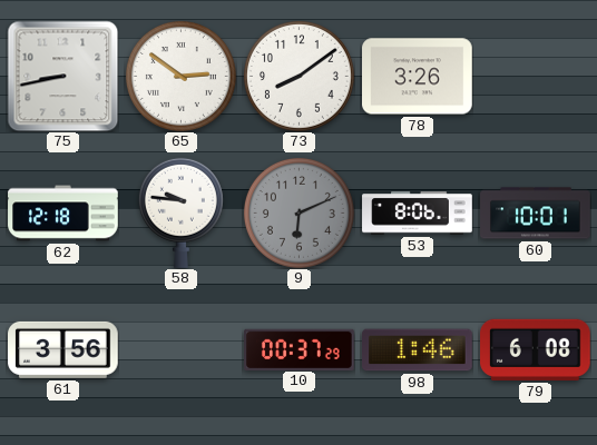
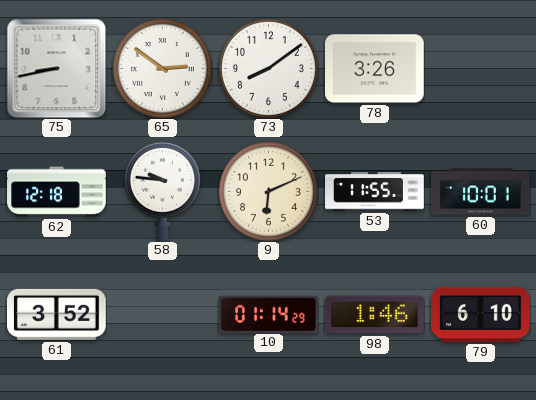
9 dial: grey -> cream (268, 191)
53: 8:06 -> 11:55 (375, 192)
61: 3:56 -> 3:52 (57, 314)
10: 00:37 -> 01:14 (269, 314)
79: 6:08 -> 6:10 (481, 314)
